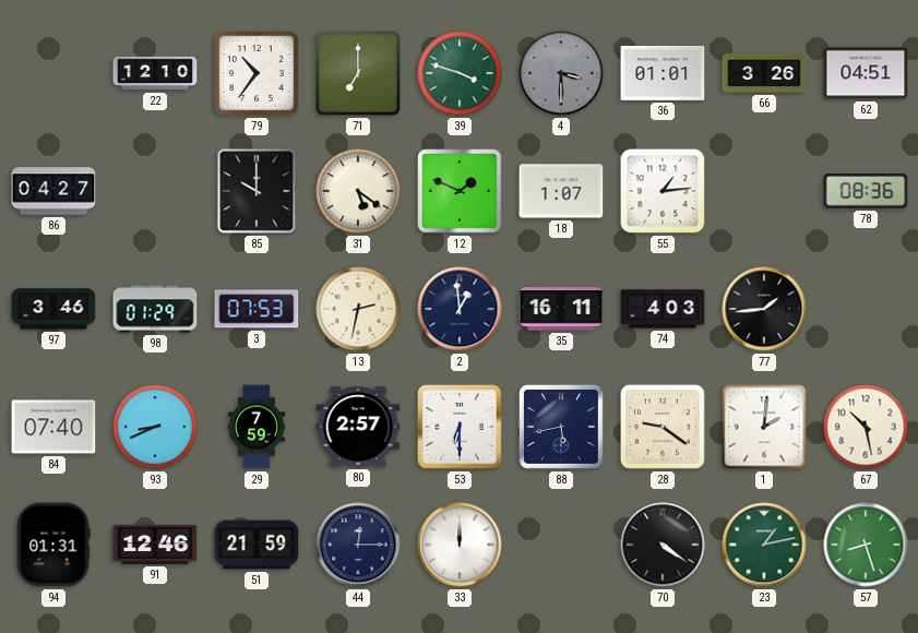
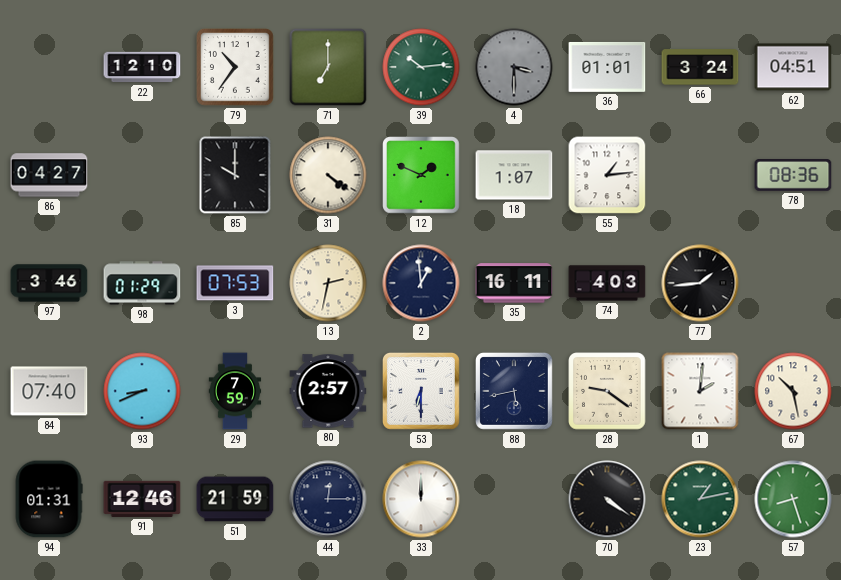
39: 3:48 -> 10:14 (421, 67)
66: 3:26 -> 3:24 (700, 67)
31: 5:21 -> 4:21 (328, 175)
